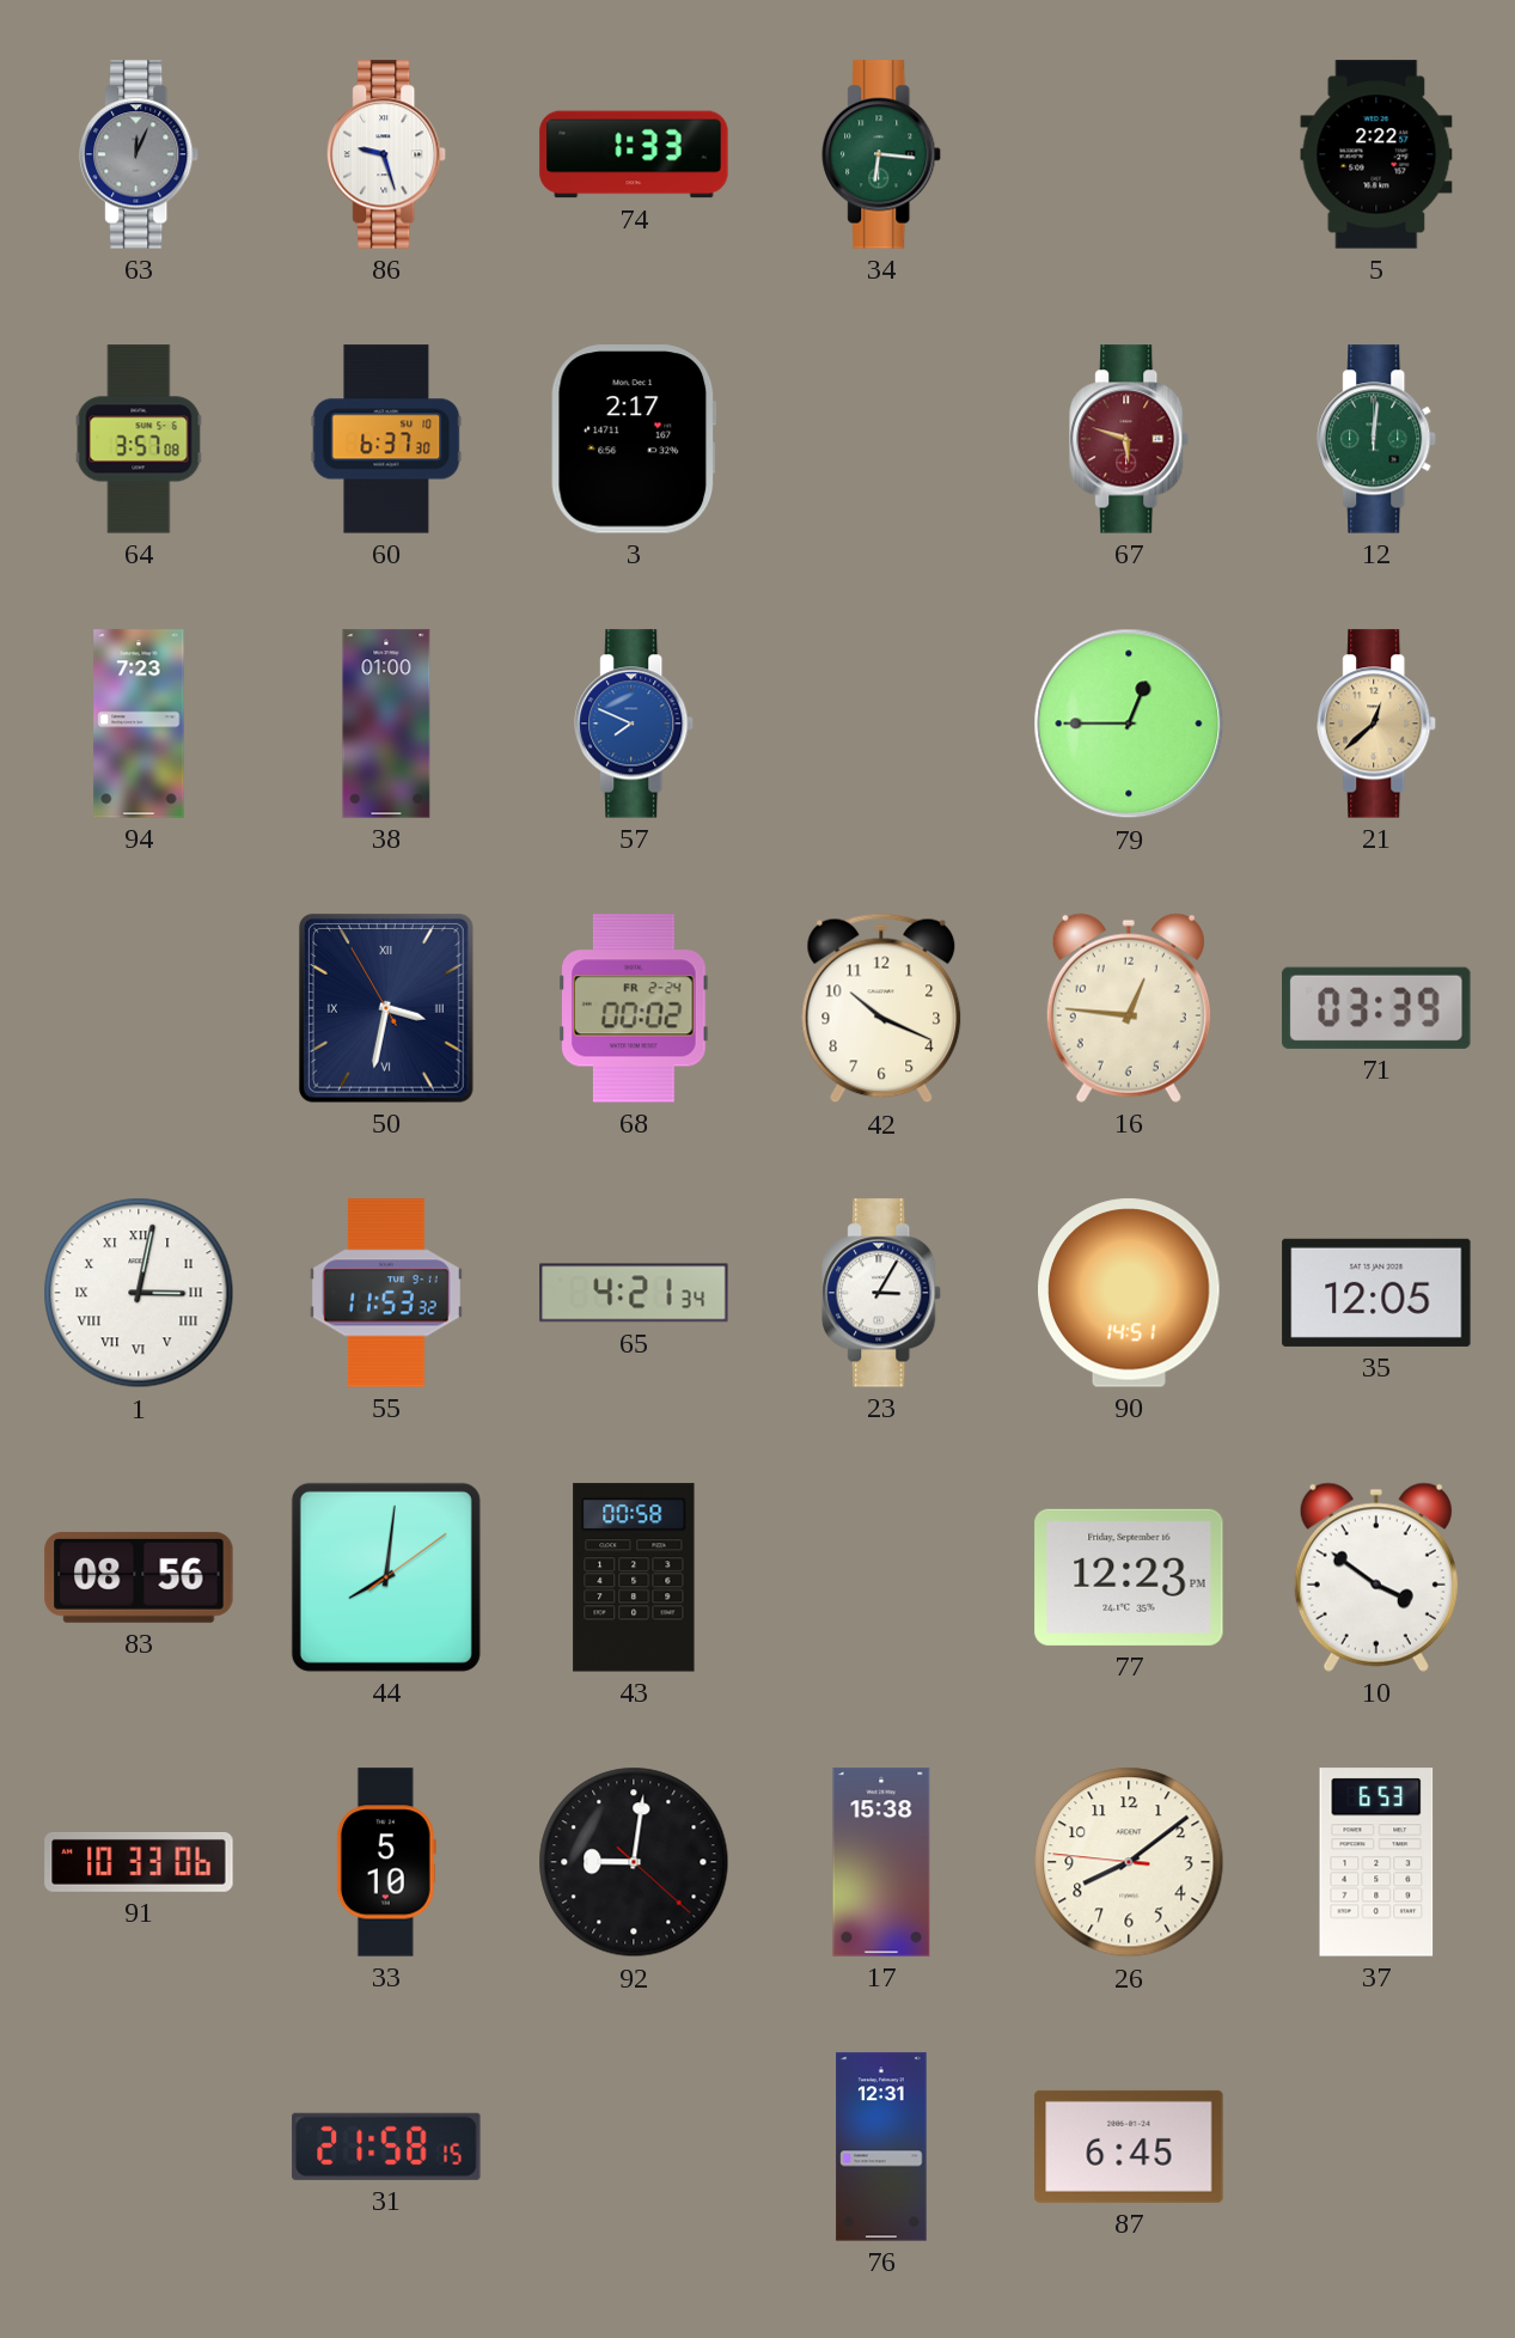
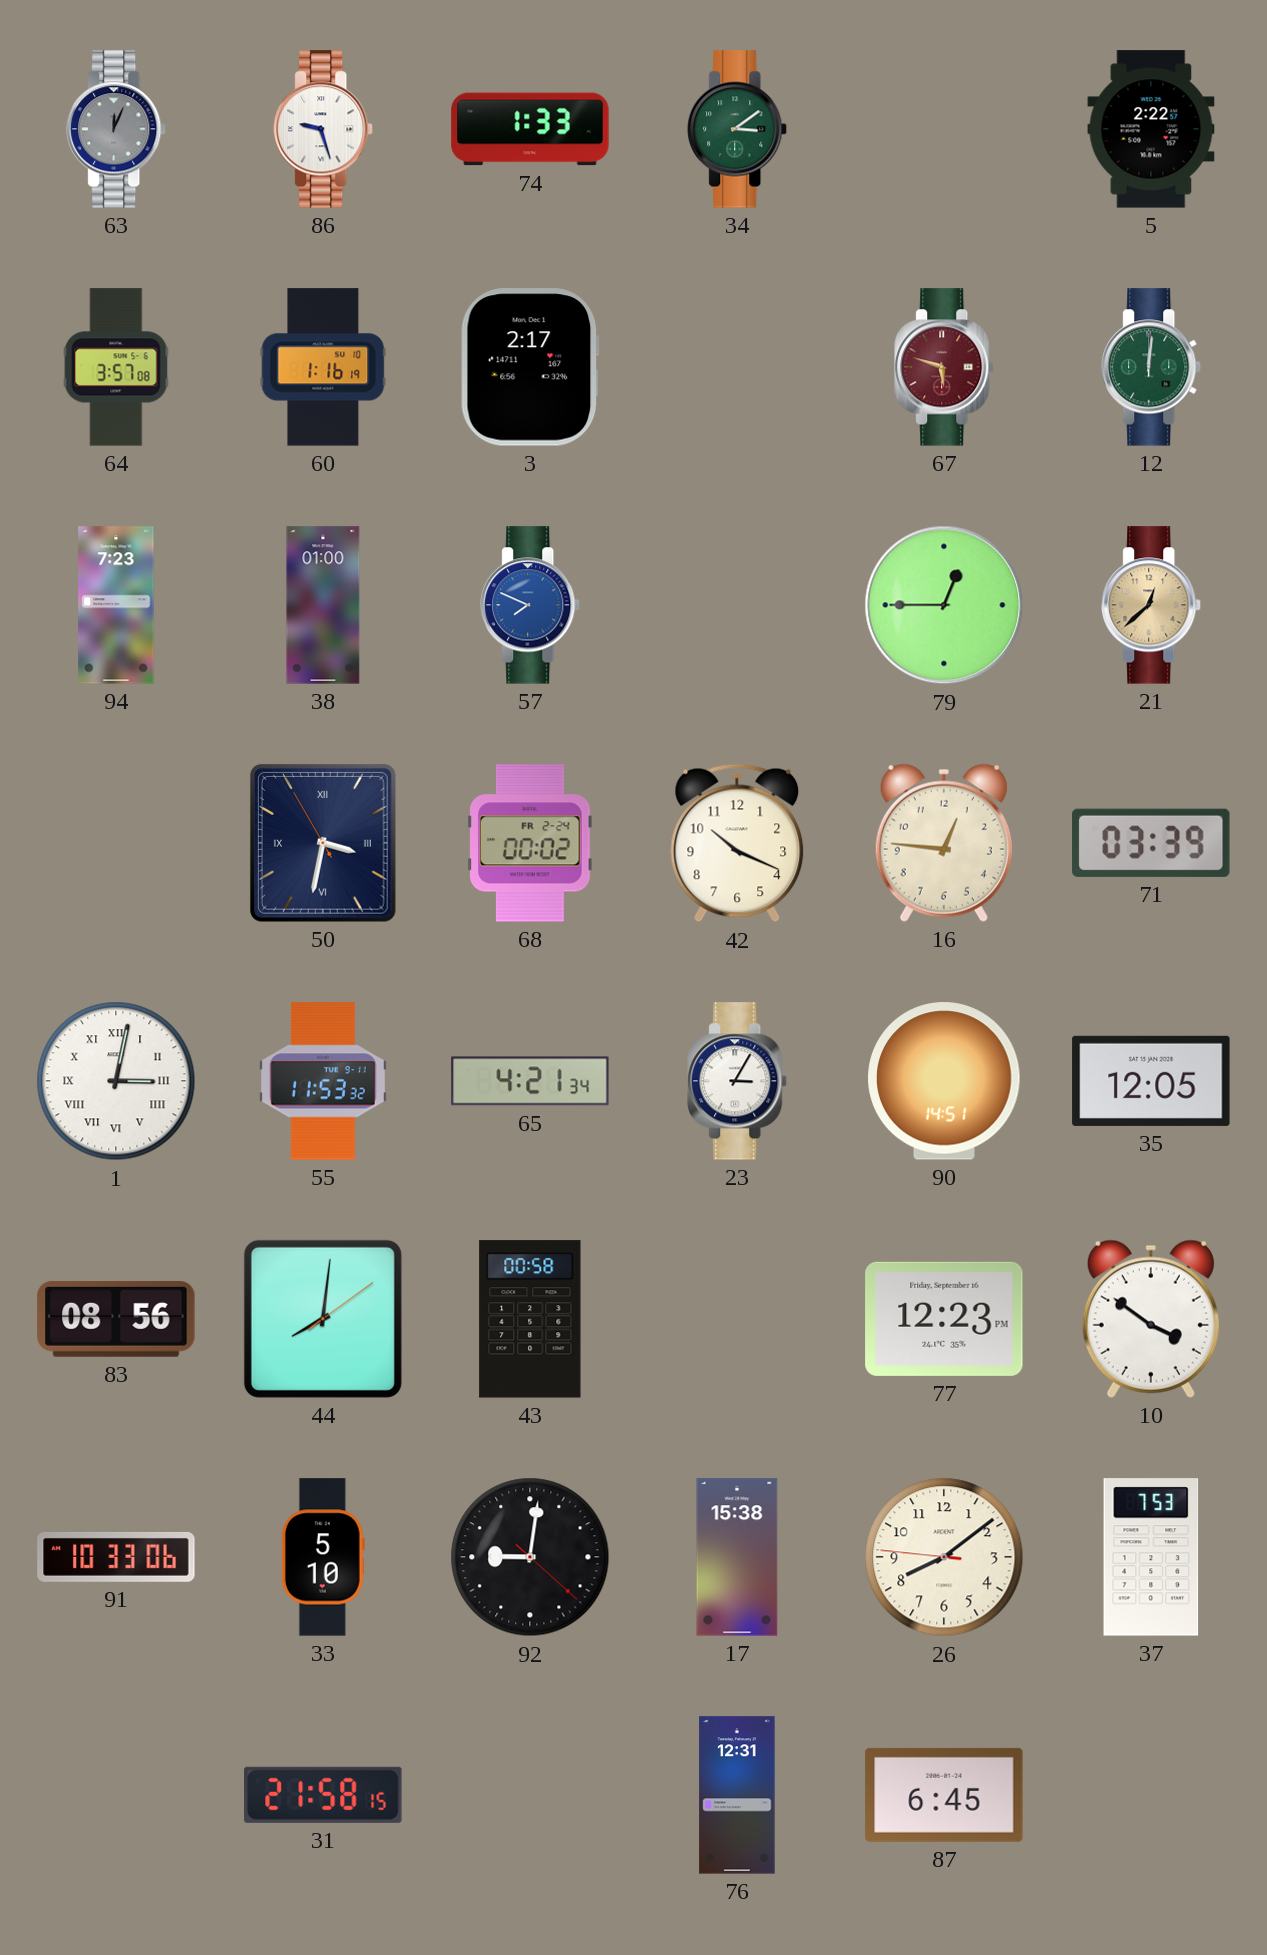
34: 6:16 -> 3:09 (738, 129)
60: 6:37 -> 1:16 (323, 367)
37: 6:53 -> 7:53 (1151, 1557)
